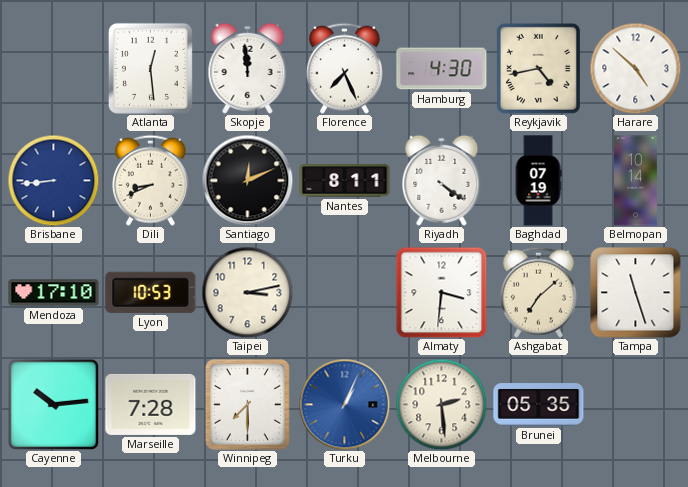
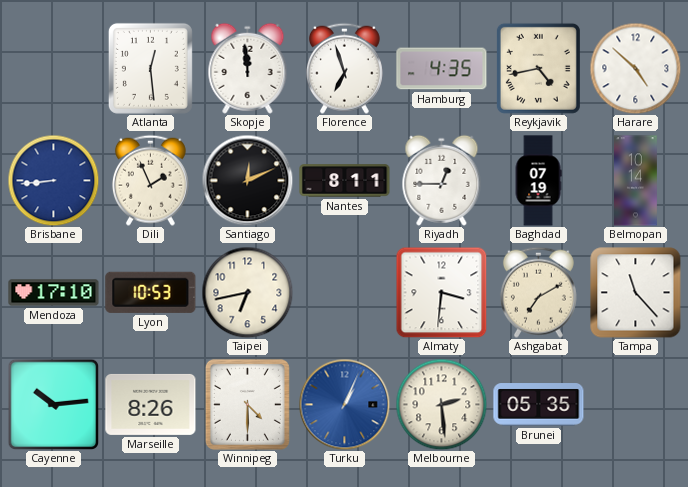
Florence: 7:26 -> 6:57 (344, 68)
Hamburg: 4:30 -> 4:35 (442, 69)
Dili: 8:41 -> 1:56 (150, 180)
Riyadh: 4:21 -> 12:45 (442, 180)
Taipei: 3:13 -> 6:43 (247, 292)
Ashgabat: 7:08 -> 7:10 (538, 292)
Tampa: 11:27 -> 11:23 (636, 293)
Marseille: 7:28 -> 8:26 (151, 404)
Winnipeg: 7:30 -> 4:30 (247, 404)
